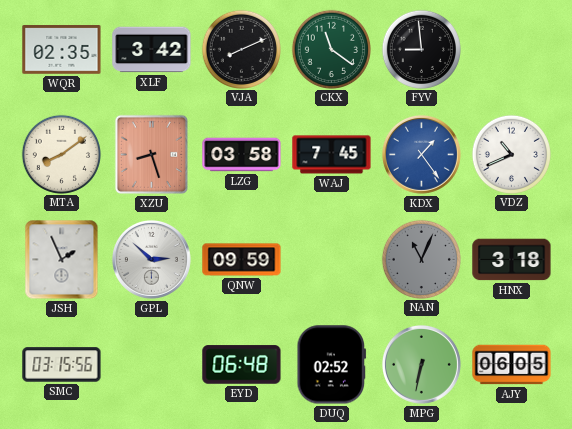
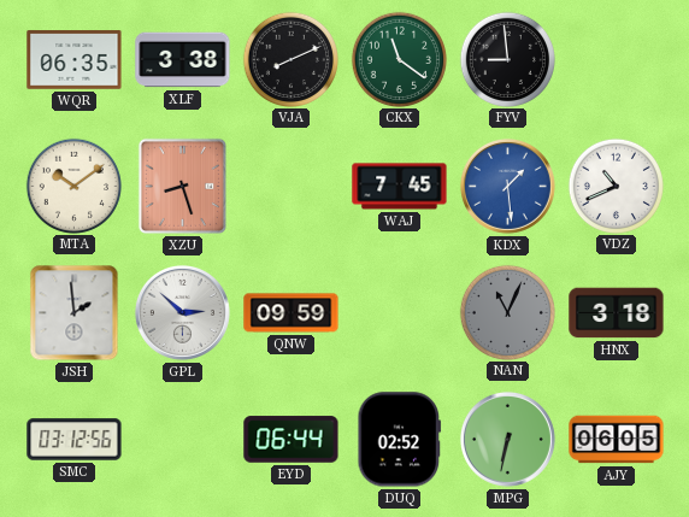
WQR: 02:35 -> 06:35 (75, 60)
XLF: 3:42 -> 3:38 (183, 60)
MTA: 8:09 -> 10:09 (73, 186)
LZG: 03:58 -> none (242, 155)
KDX: 1:24 -> 1:29 (507, 186)
JSH: 1:56 -> 1:59 (75, 313)
SMC: 03:15 -> 03:12 (75, 440)
EYD: 06:48 -> 06:44 (291, 440)
